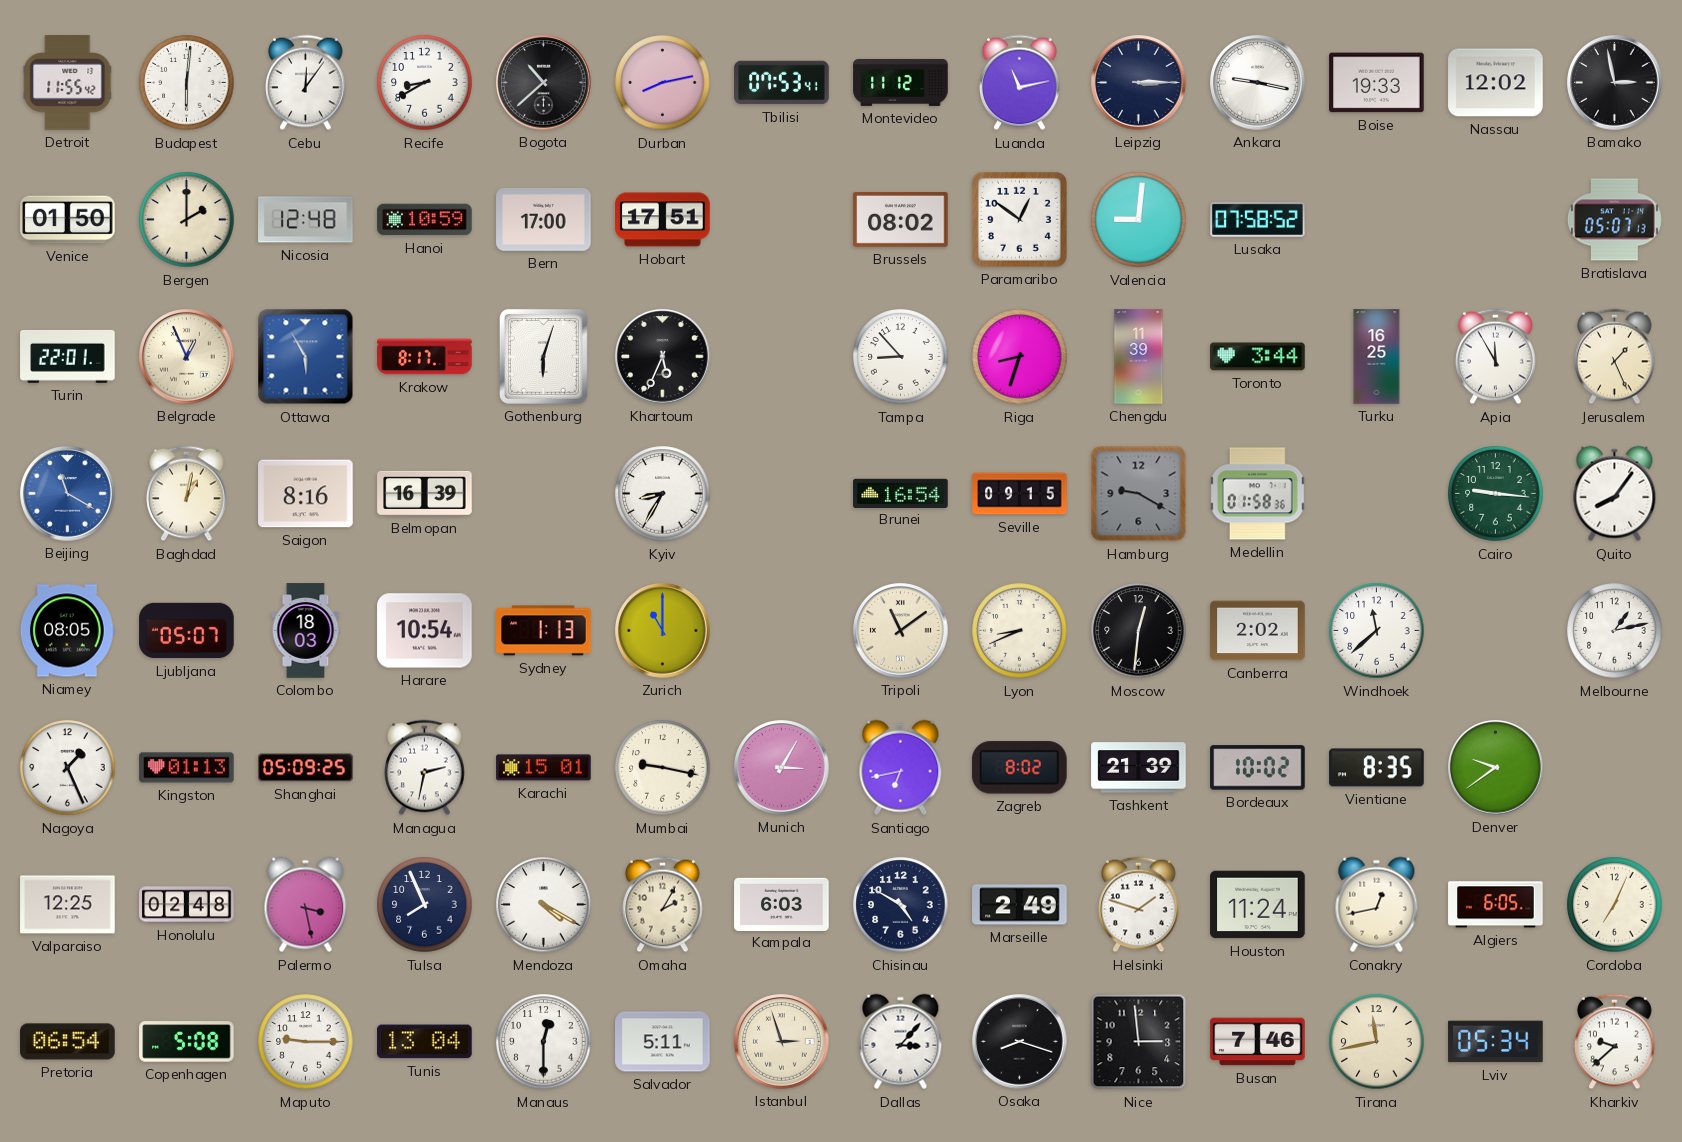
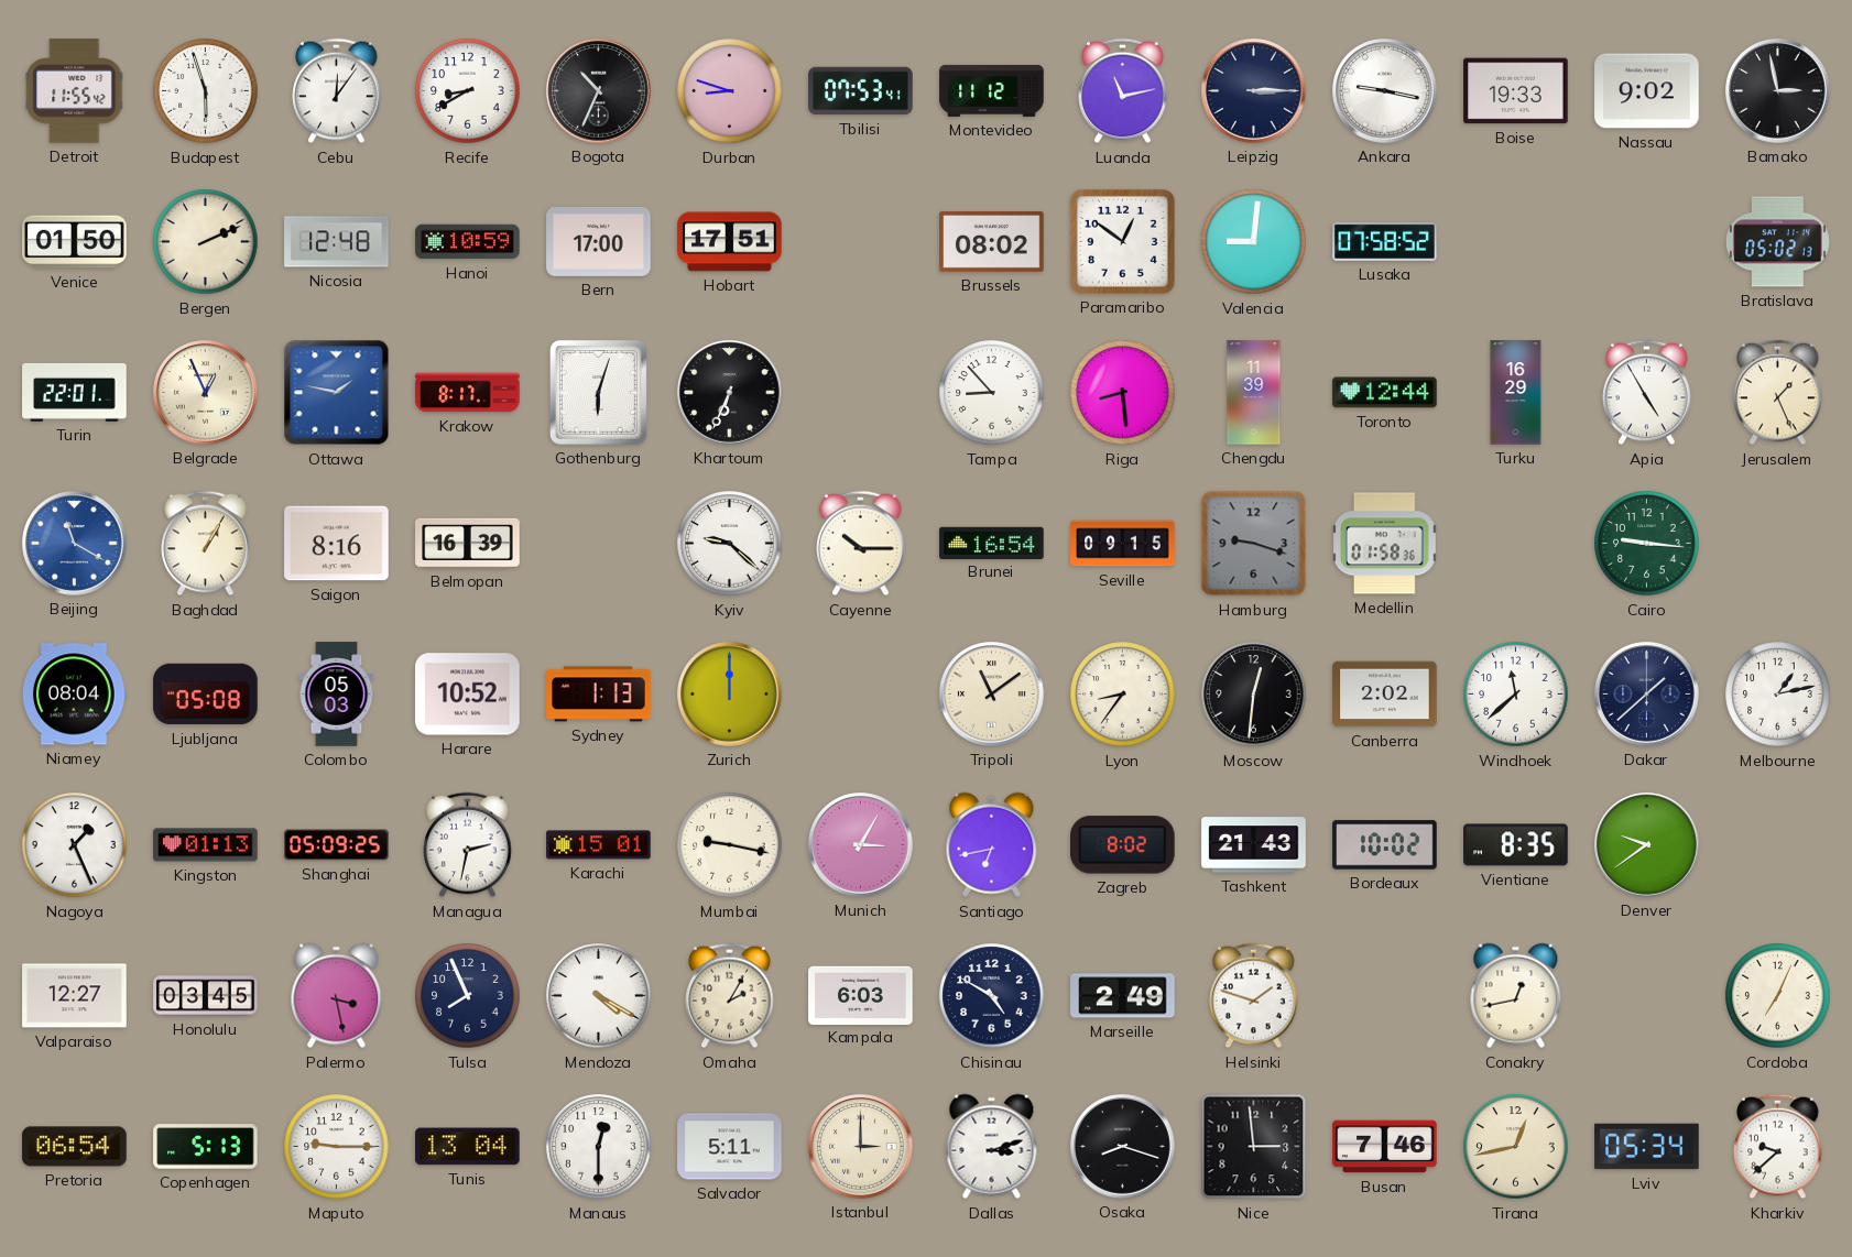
Budapest: 6:01 -> 5:57 (206, 91)
Bogota: 10:38 -> 10:34 (599, 91)
Durban: 8:13 -> 8:48 (730, 91)
Nassau: 12:02 -> 9:02 (1647, 91)
Bergen: 2:00 -> 2:11 (206, 242)
Bratislava: 05:07 -> 05:02 (1777, 242)
Ottawa: 5:55 -> 1:47 (337, 393)
Khartoum: 5:34 -> 6:34 (730, 393)
Riga: 8:33 -> 8:29 (1123, 393)
Toronto: 3:44 -> 12:44 (1385, 393)
Turku: 16:25 -> 16:29 (1516, 393)
Apia: 11:55 -> 4:55 (1647, 393)
Baghdad: 1:02 -> 1:05 (206, 544)
Kyiv: 8:35 -> 9:22 (730, 544)
Cayenne: none -> 10:15 (861, 544)
Hamburg: 9:20 -> 9:18 (1254, 544)
Quito: 8:06 -> none (1615, 494)
Niamey: 08:05 -> 08:04 (74, 695)
Ljubljana: 05:07 -> 05:08 (206, 695)
Colombo: 18:03 -> 05:03 (337, 695)
Harare: 10:54 -> 10:52 (468, 695)
Zurich: 11:00 -> 12:00 (730, 695)
Lyon: 8:41 -> 8:36 (1123, 695)
Dakar: none -> 1:38 (1647, 695)
Tashkent: 21:39 -> 21:43 (1254, 845)
Valparaiso: 12:25 -> 12:27 (75, 996)
Honolulu: 02:48 -> 03:45 (206, 996)
Houston: 11:24 -> none (1258, 905)
Algiers: 6:05 -> none (1496, 905)
Copenhagen: 5:08 -> 5:13 (206, 1147)
Istanbul: 2:57 -> 3:00 (861, 1147)
Dallas: 3:07 -> 3:12 (992, 1147)
Tirana: 11:43 -> 12:43 (1516, 1147)
